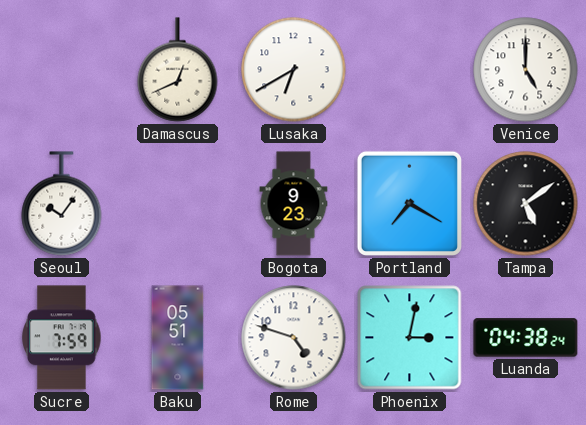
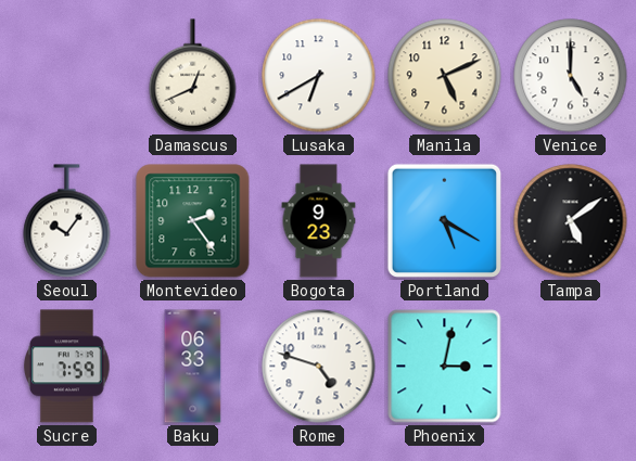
Manila: none -> 5:11 (445, 76)
Montevideo: none -> 2:24 (193, 221)
Portland: 7:20 -> 5:20 (444, 220)
Baku: 05:51 -> 06:33 (193, 367)
Luanda: 04:38 -> none (526, 338)
